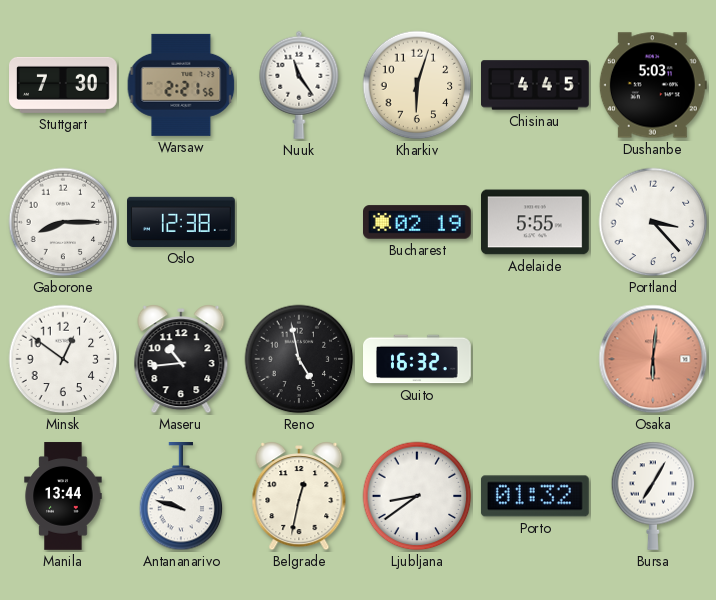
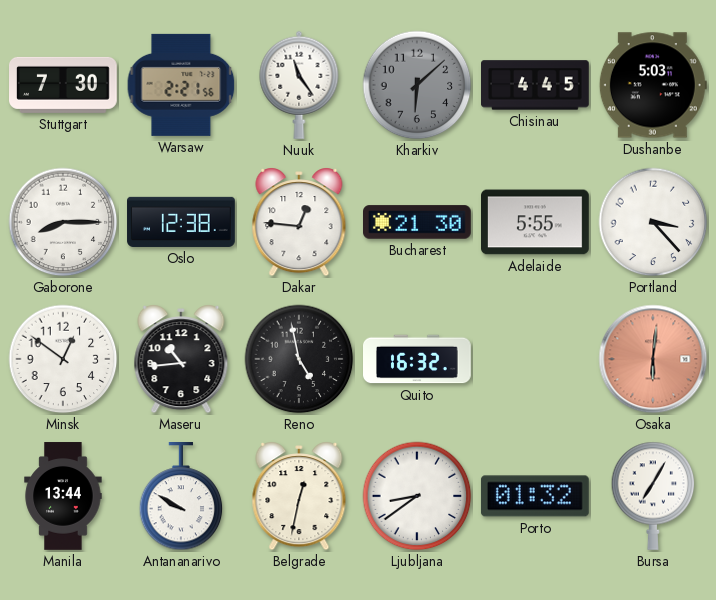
Kharkiv: 6:03 -> 6:08 (417, 85)
Kharkiv dial: cream -> grey (417, 85)
Dakar: none -> 12:46 (299, 222)
Bucharest: 02:19 -> 21:30 (418, 222)
Antananarivo: 9:48 -> 9:50 (181, 497)
